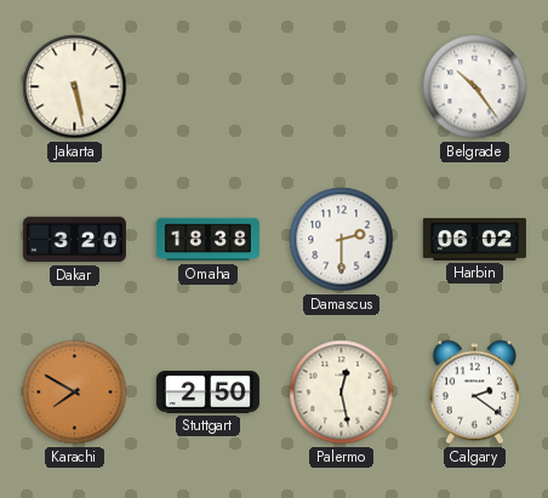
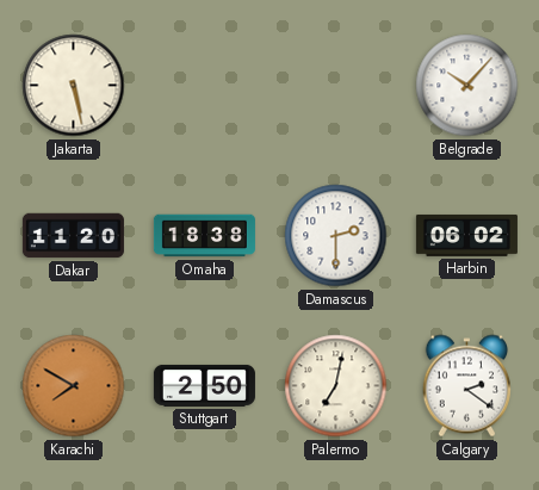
Belgrade: 10:24 -> 10:07 (467, 86)
Dakar: 3:20 -> 11:20 (73, 236)
Palermo: 12:28 -> 7:02 (336, 386)
